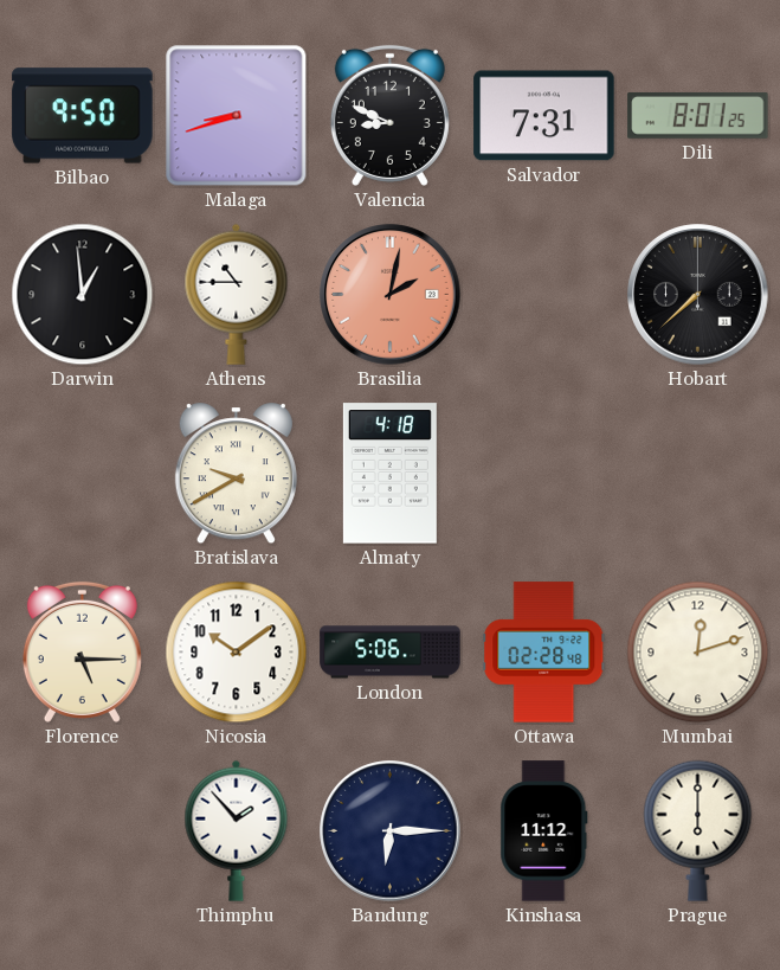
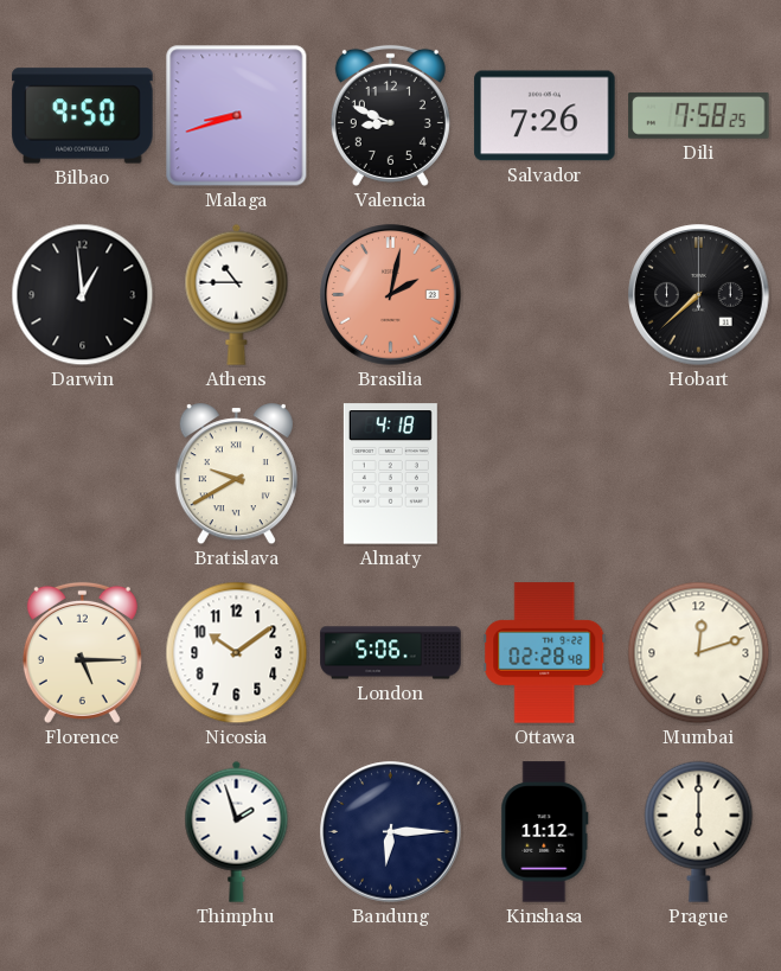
Salvador: 7:31 -> 7:26 (545, 116)
Dili: 8:01 -> 7:58 (699, 115)
Thimphu: 1:53 -> 1:57 (237, 831)
